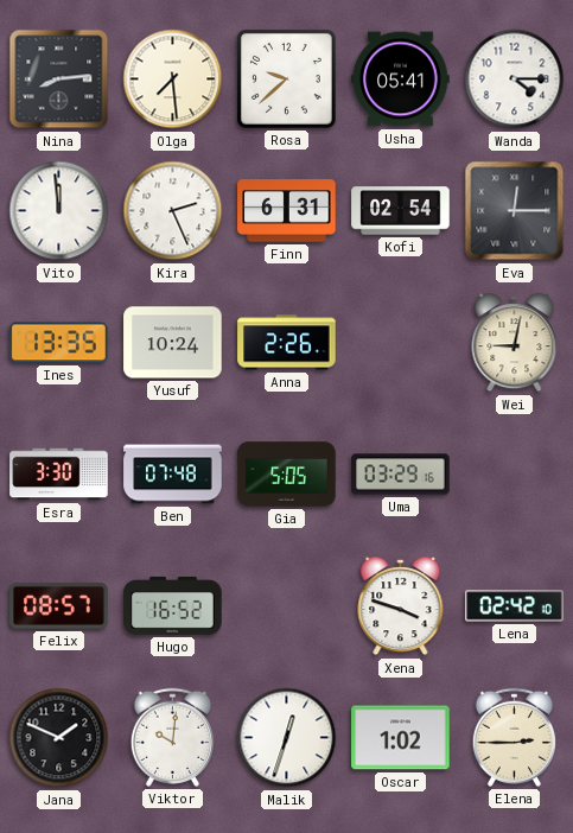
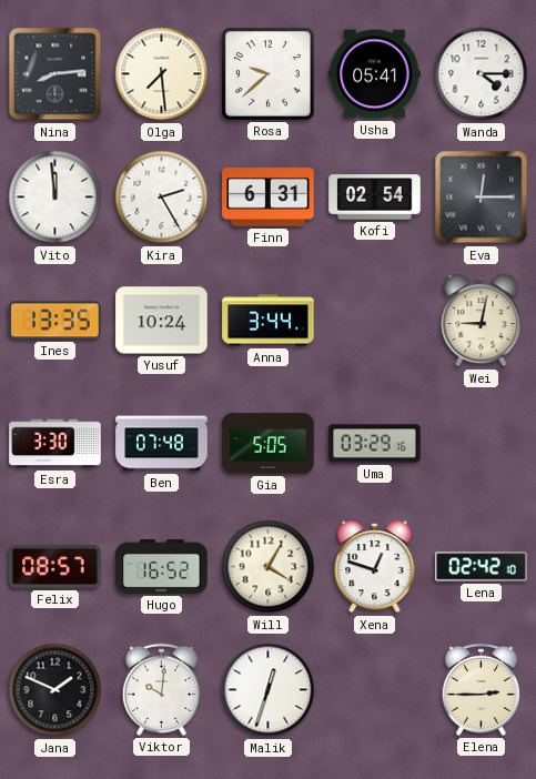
Kira: 2:26 -> 2:25 (162, 198)
Anna: 2:26 -> 3:44 (269, 321)
Will: none -> 4:05 (269, 567)
Xena: 3:48 -> 12:48 (375, 567)
Oscar: 1:02 -> none (401, 738)
